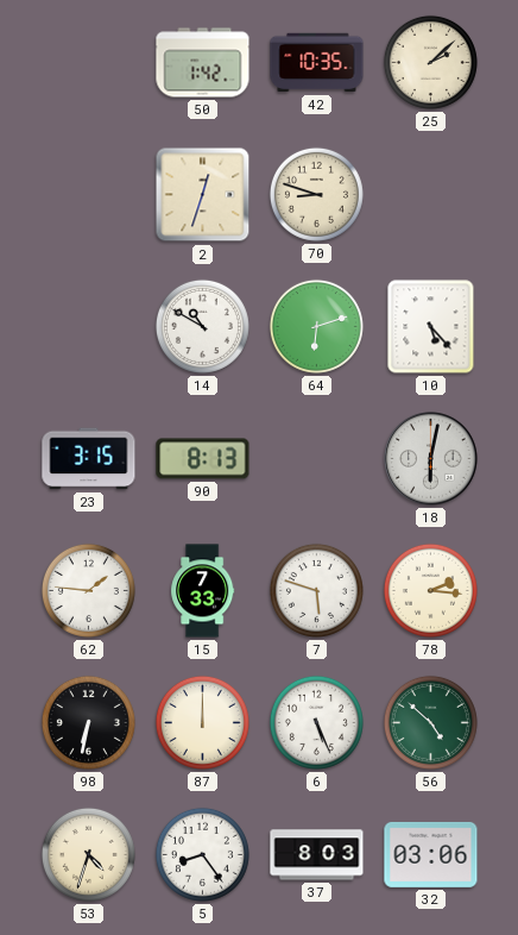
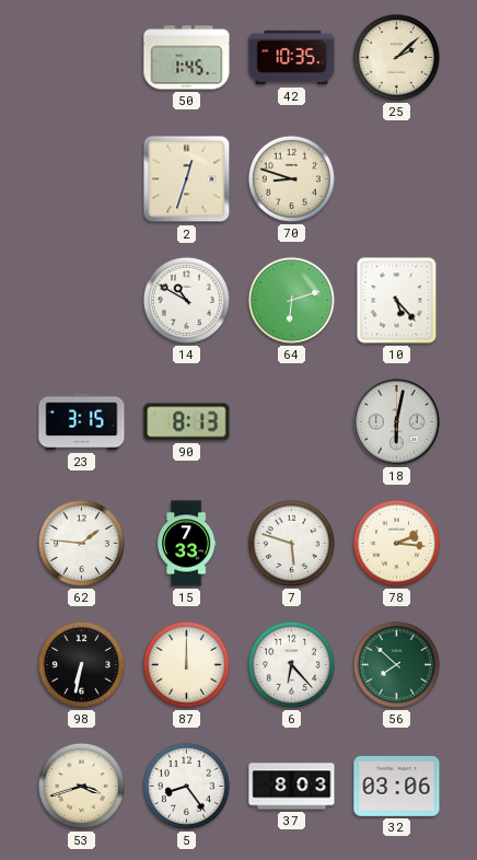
50: 1:42 -> 1:45 (187, 58)
6: 5:26 -> 6:23 (291, 664)
56: 4:52 -> 7:52 (396, 664)
53: 4:33 -> 3:42 (81, 786)
